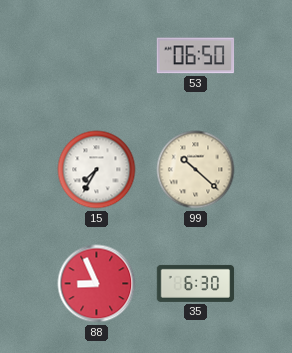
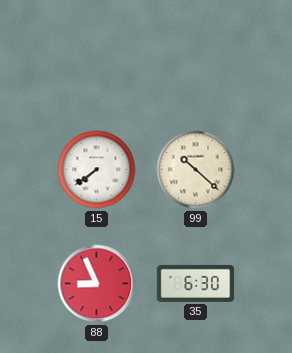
53: 06:50 -> none (196, 56)
15: 7:35 -> 7:39 (97, 170)
